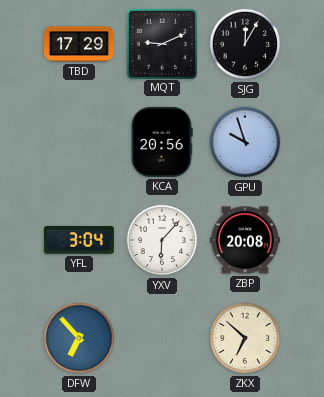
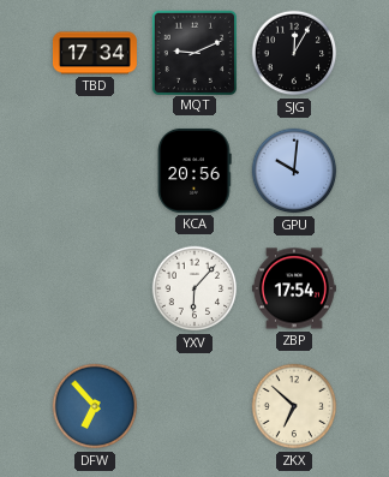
TBD: 17:29 -> 17:34 (95, 53)
GPU: 9:57 -> 10:01 (294, 171)
YFL: 3:04 -> none (79, 240)
ZBP: 20:08 -> 17:54 (294, 288)
